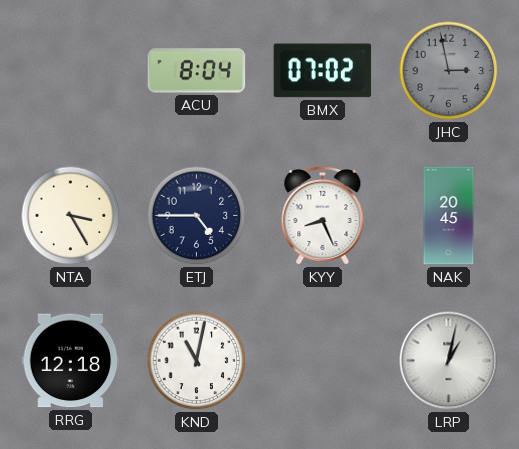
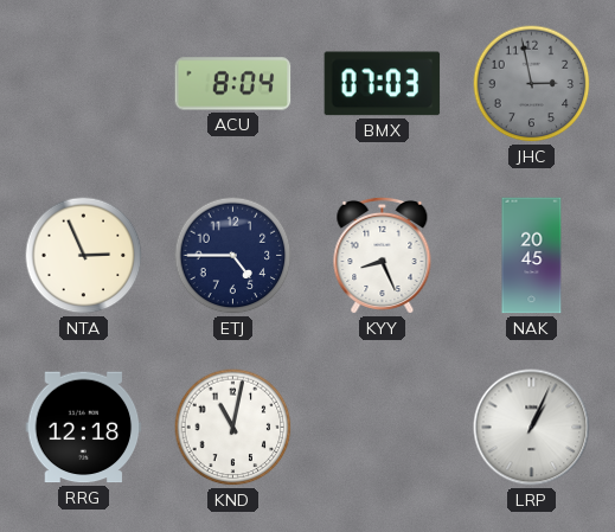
BMX: 07:02 -> 07:03 (383, 84)
NTA: 3:25 -> 2:56 (84, 256)
LRP: 1:02 -> 1:04 (532, 428)
